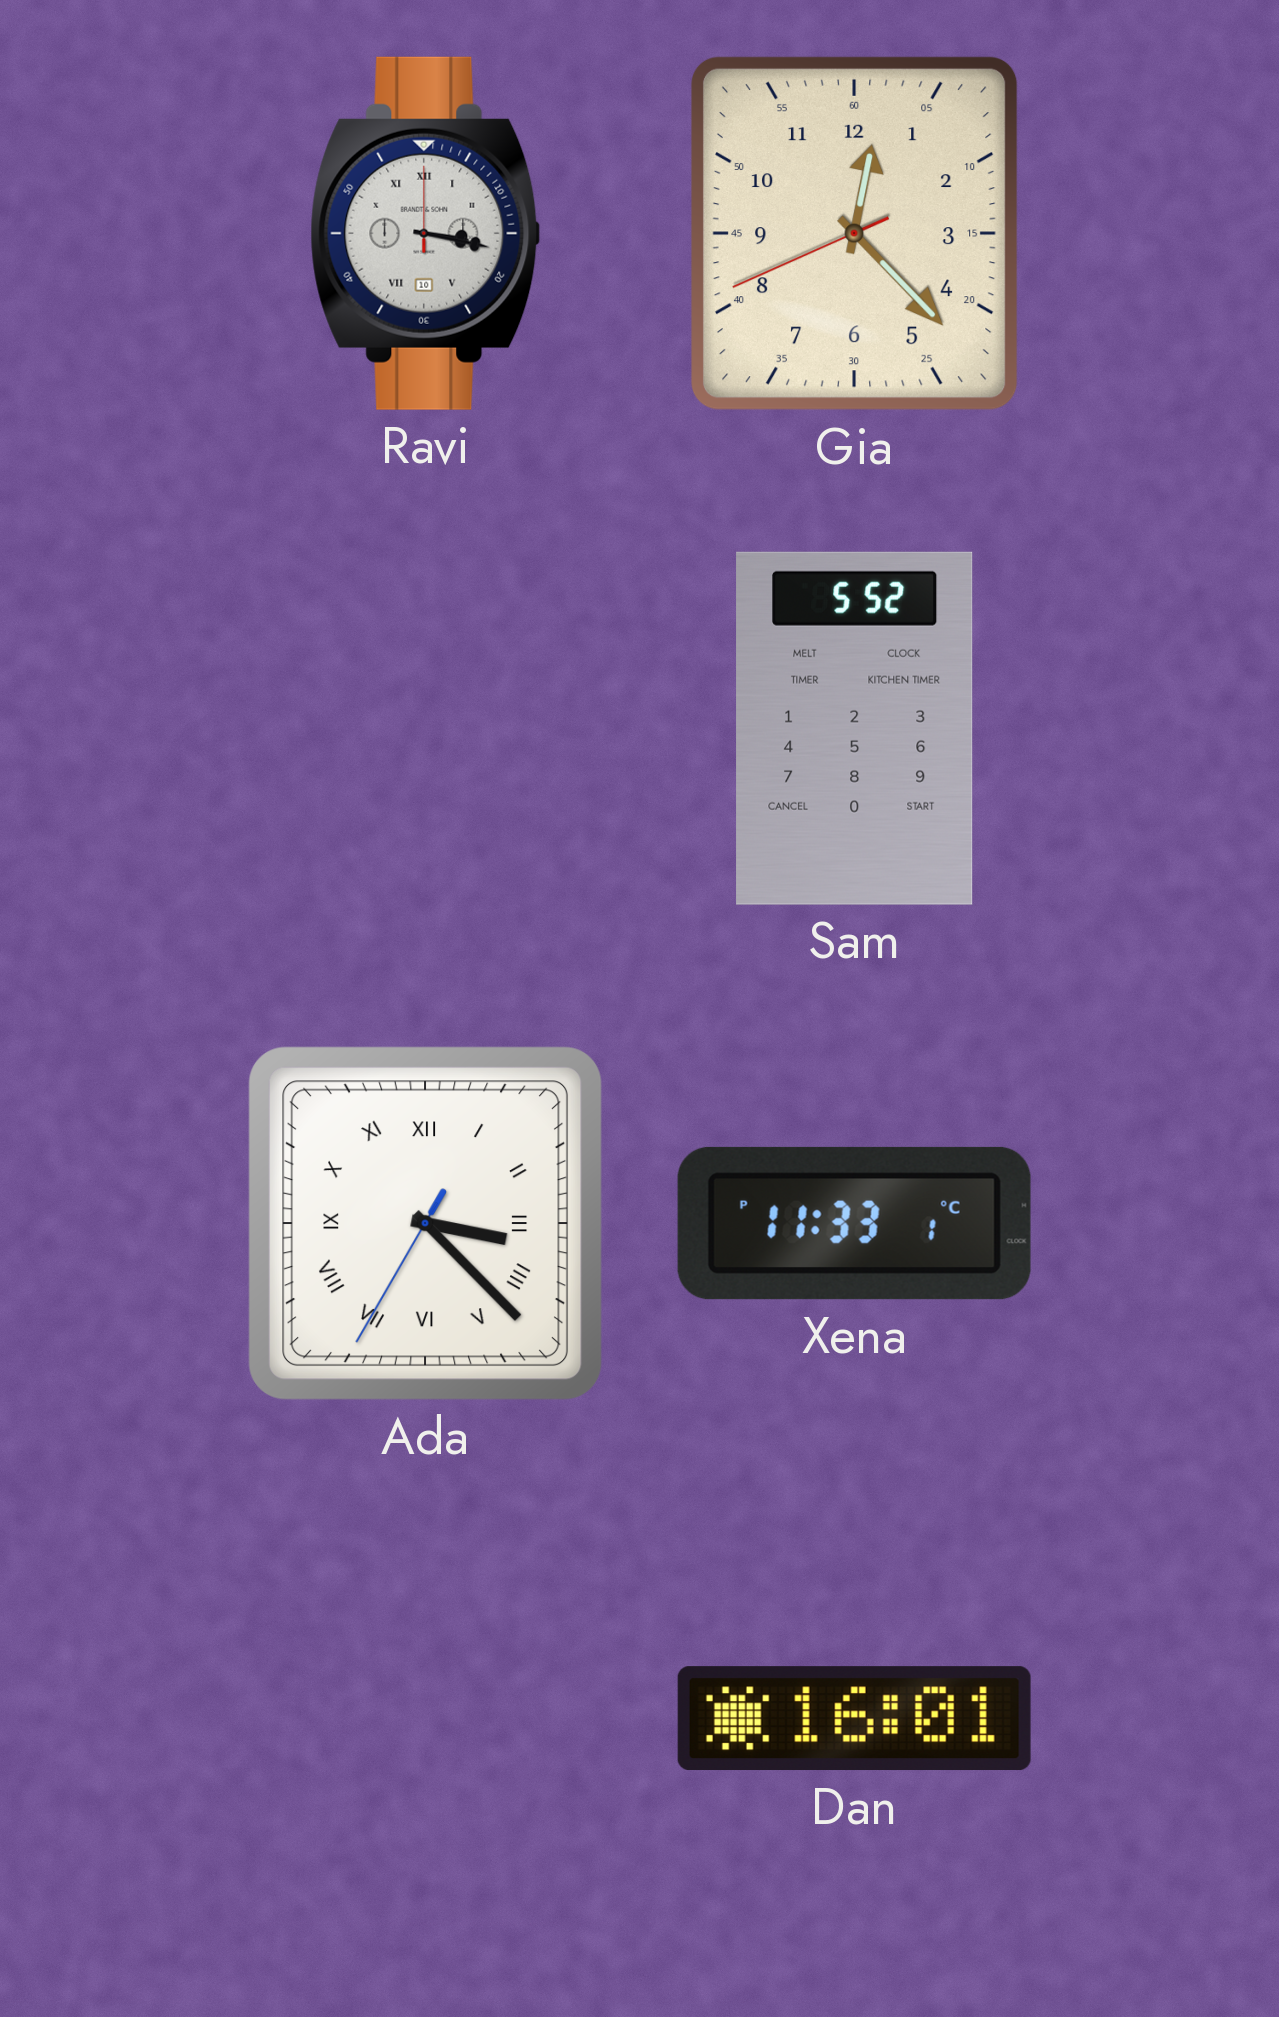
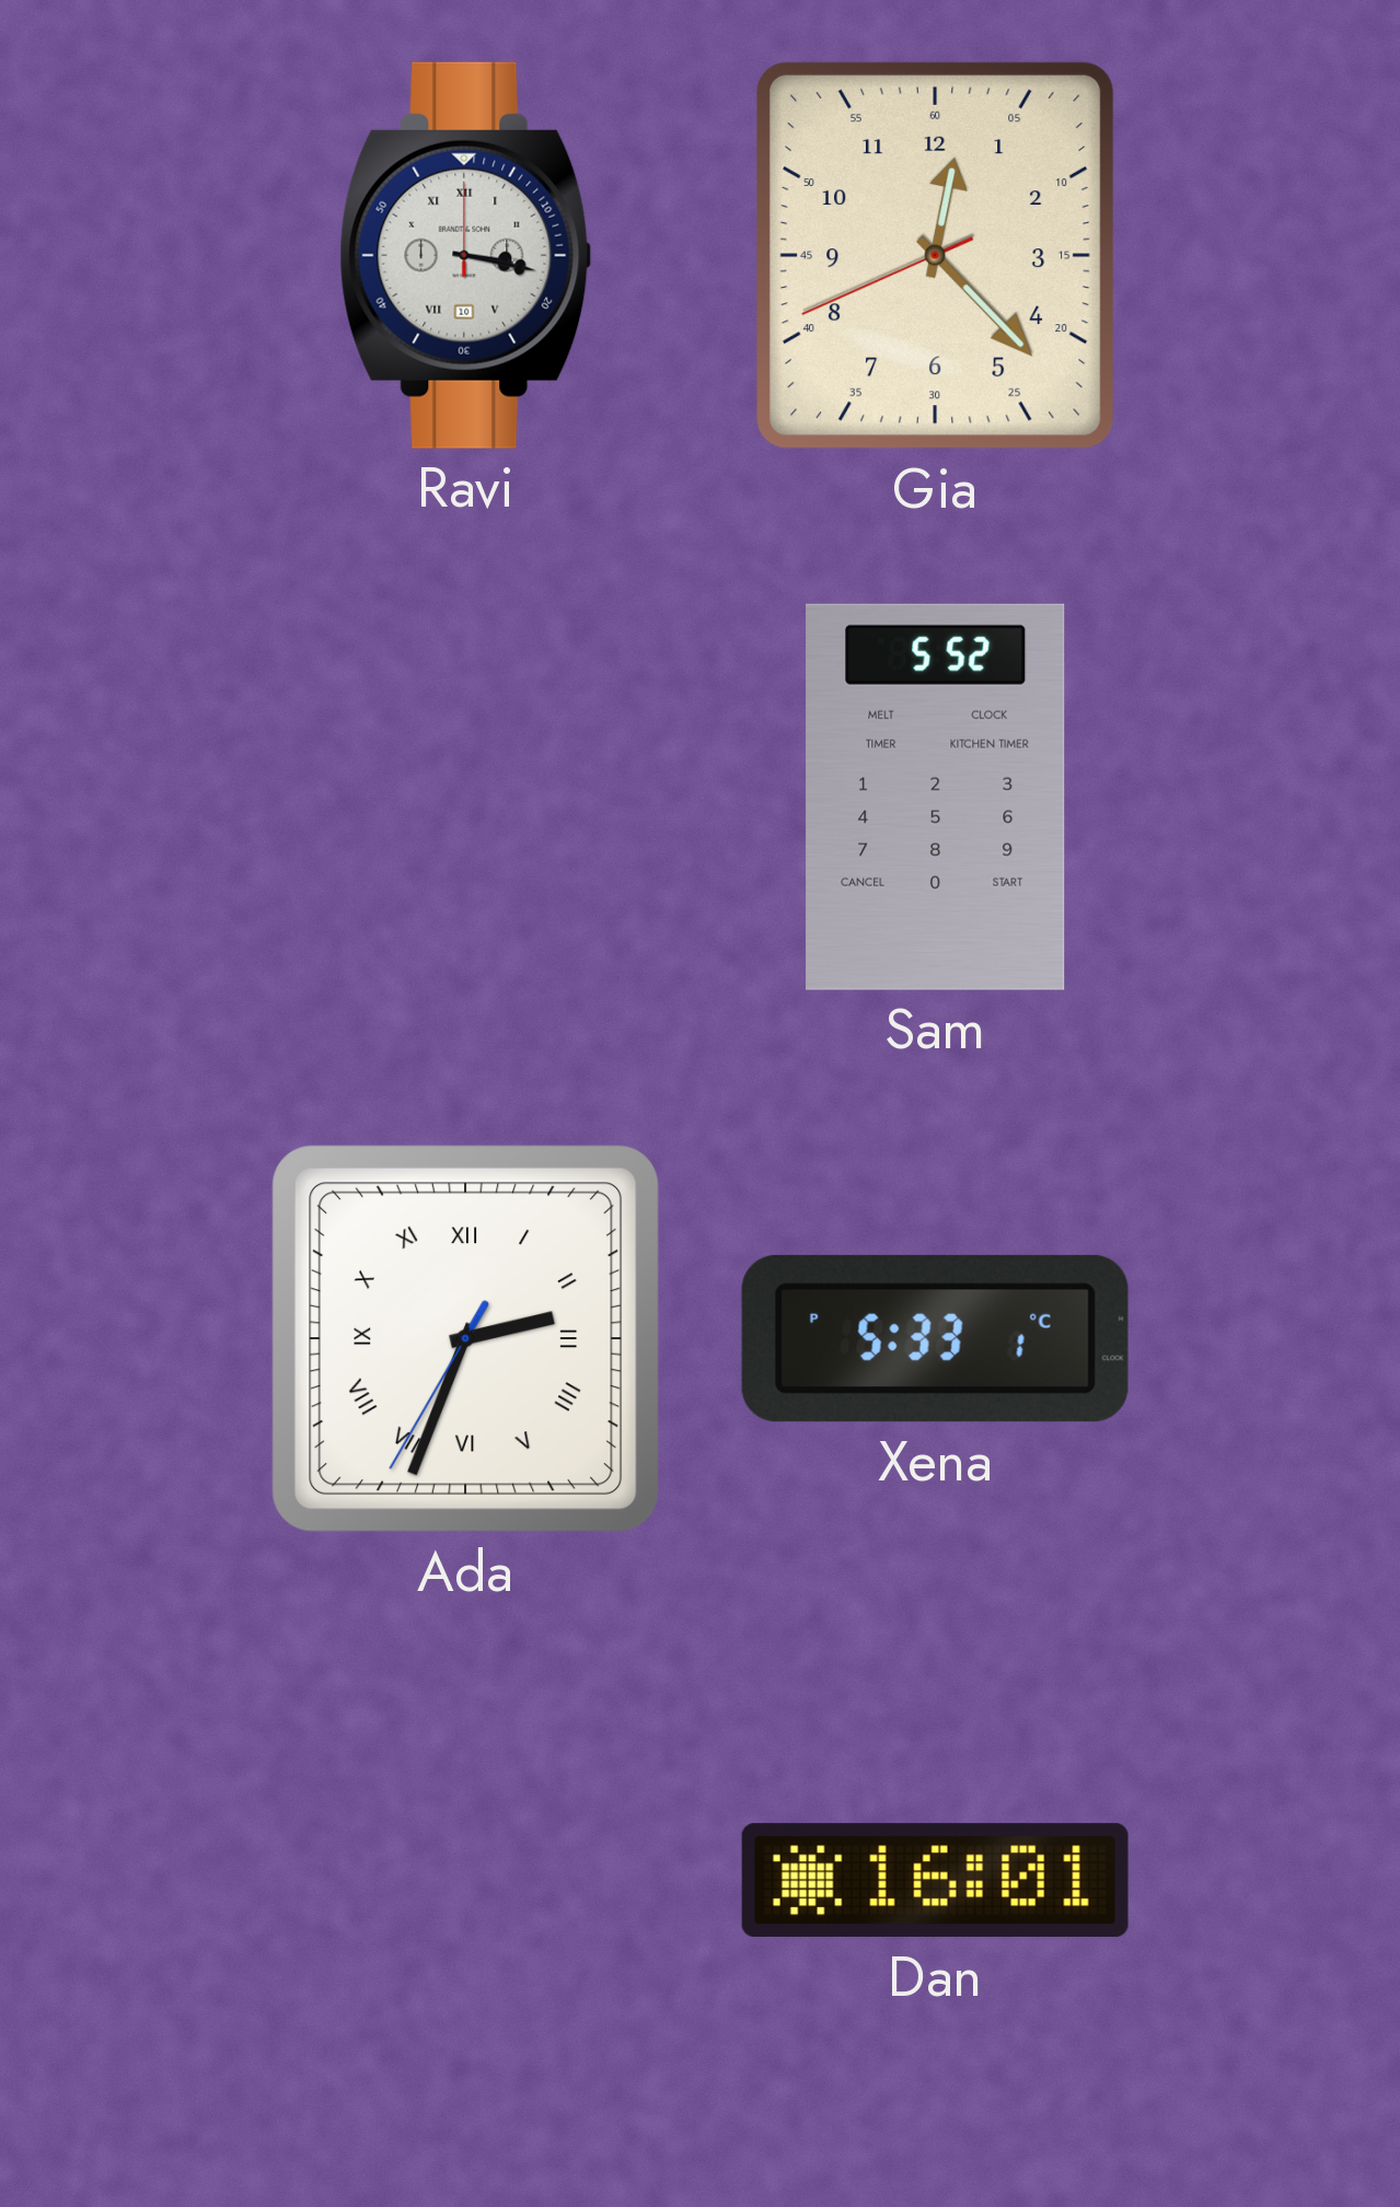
Ada: 3:22 -> 2:33 (466, 1339)
Xena: 11:33 -> 5:33 (935, 1338)
